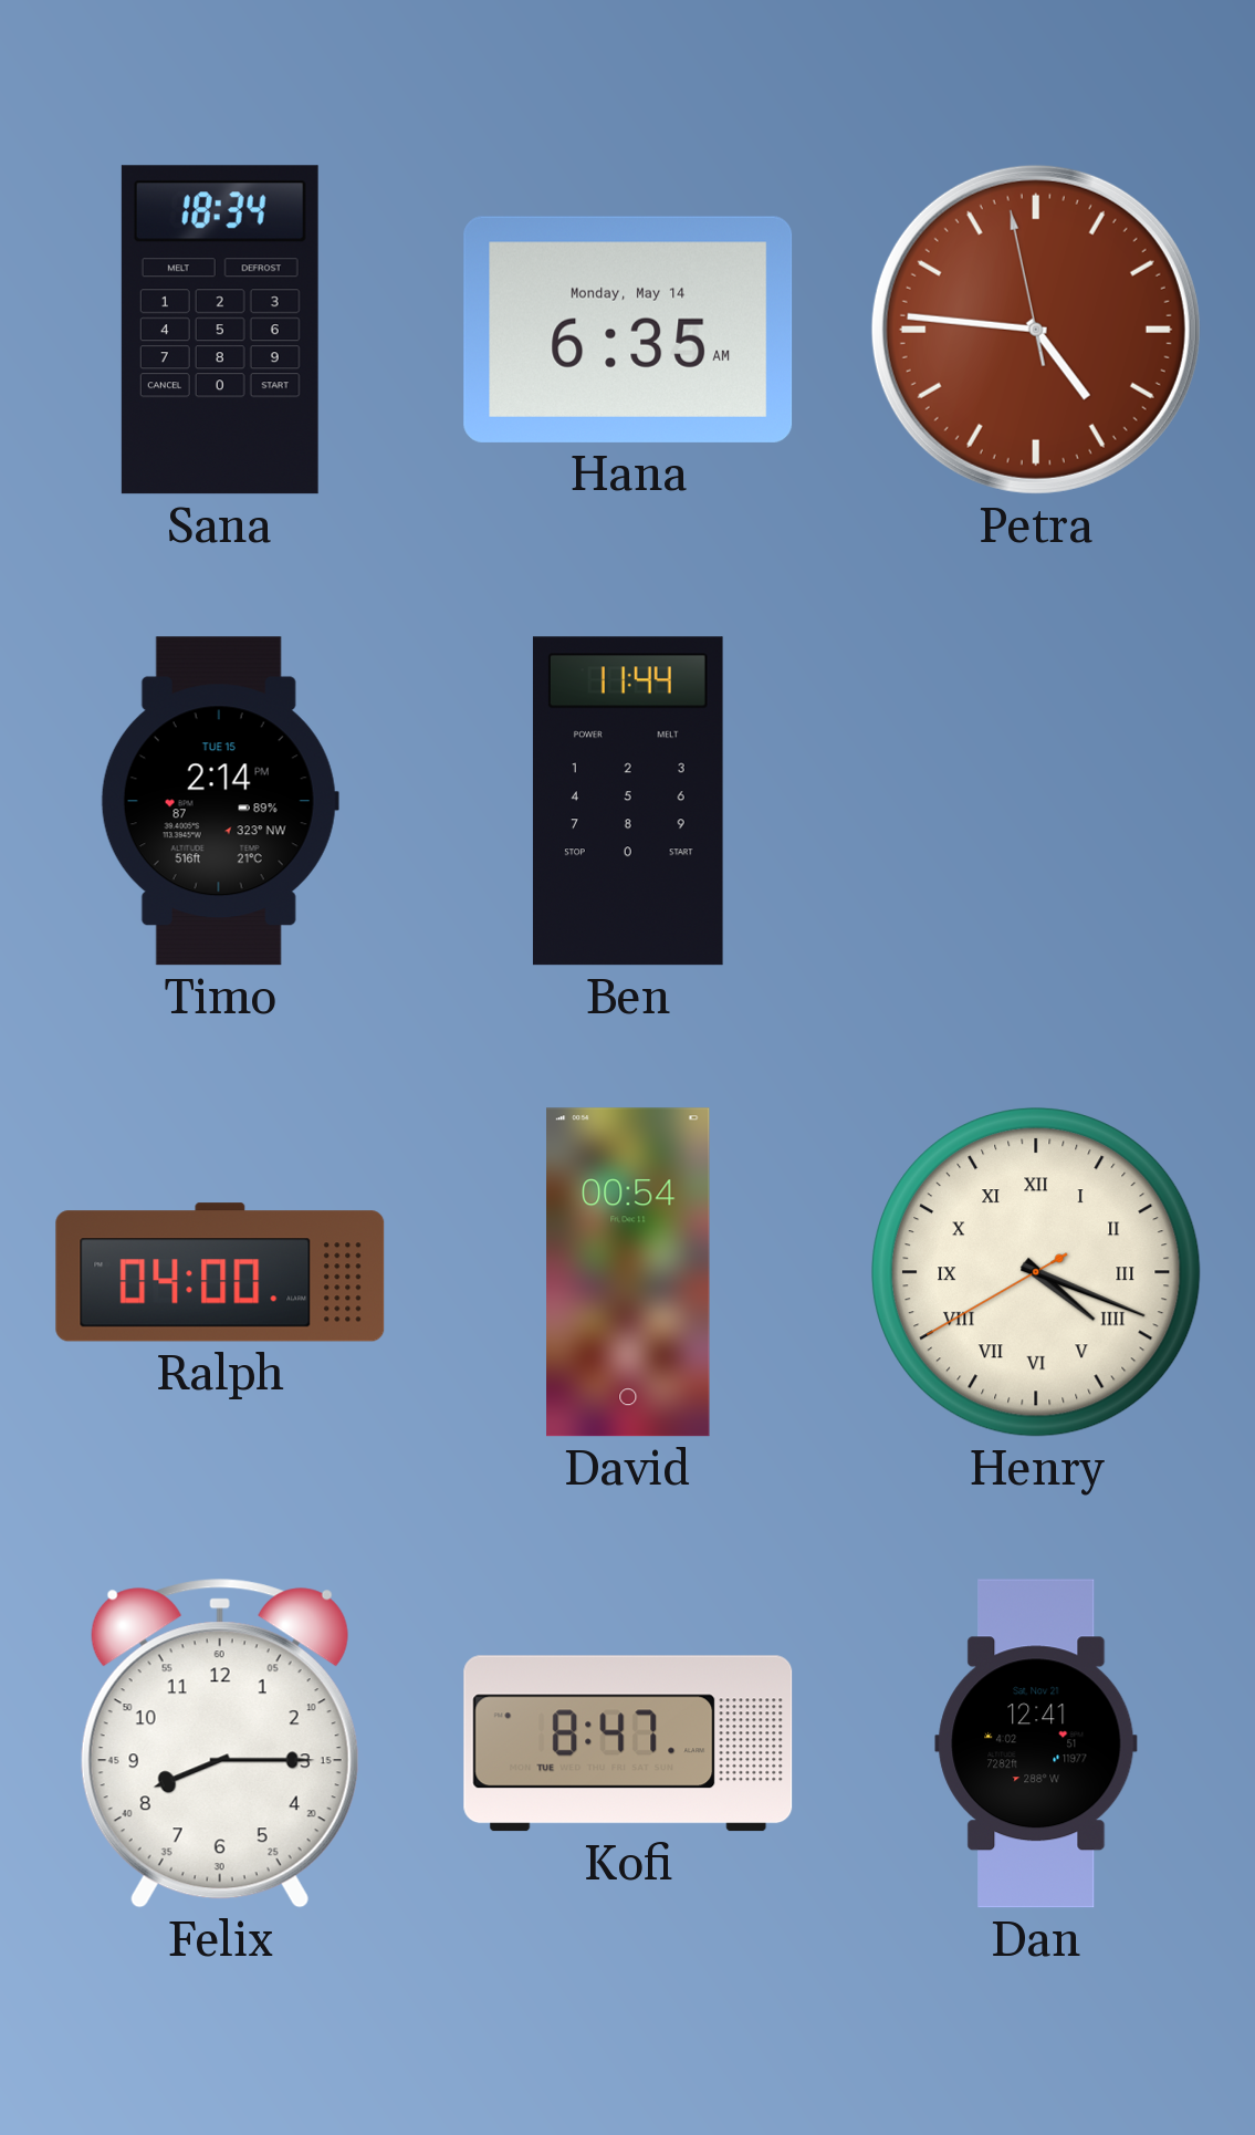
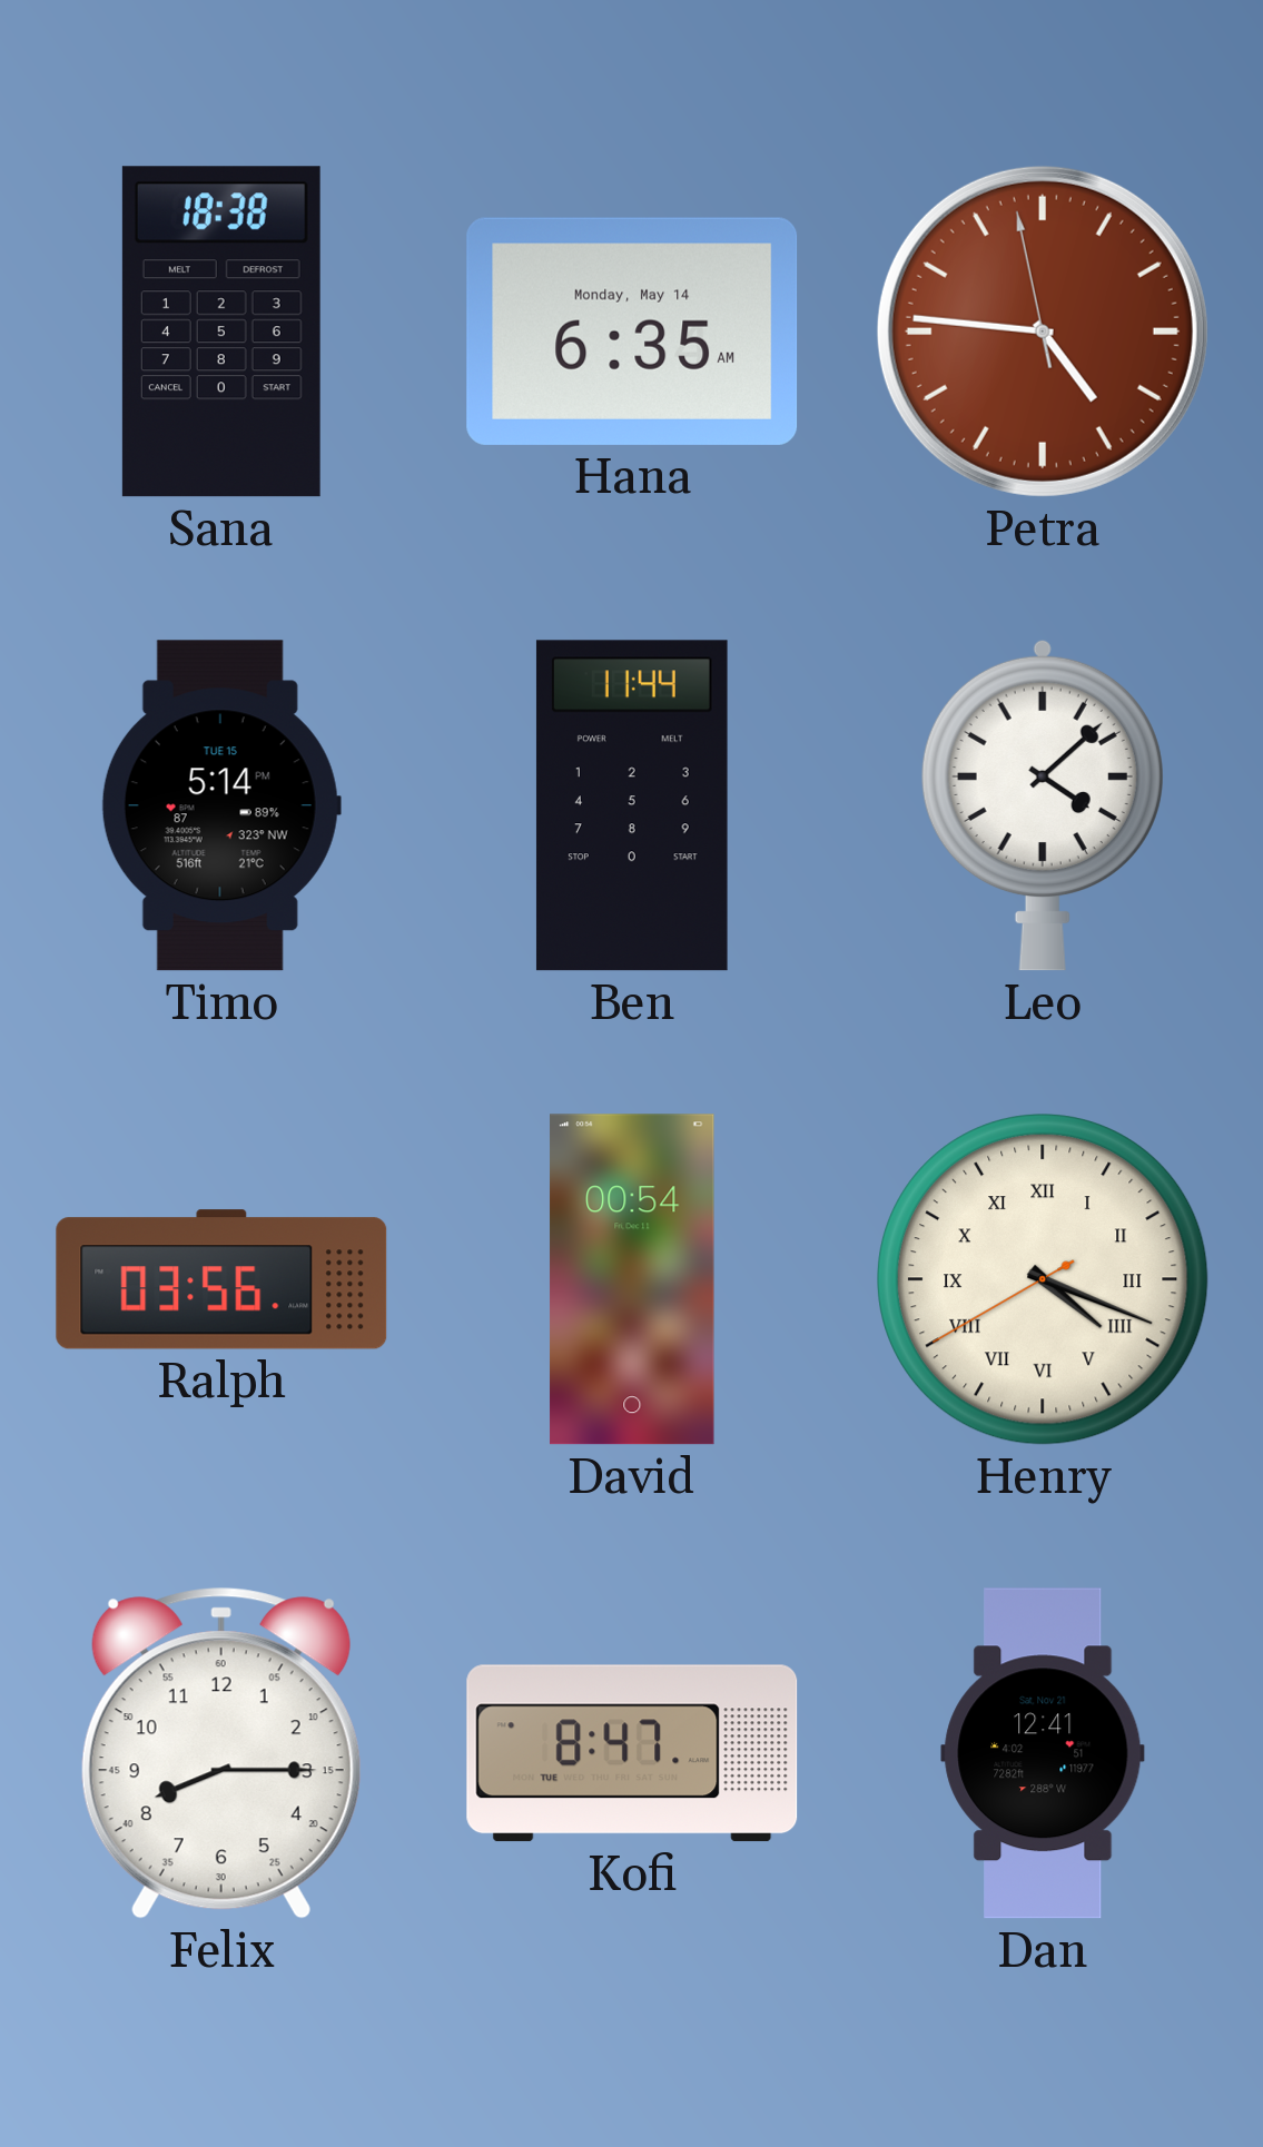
Sana: 18:34 -> 18:38 (221, 332)
Timo: 2:14 -> 5:14 (221, 805)
Leo: none -> 4:08 (1043, 805)
Ralph: 04:00 -> 03:56 (221, 1279)
